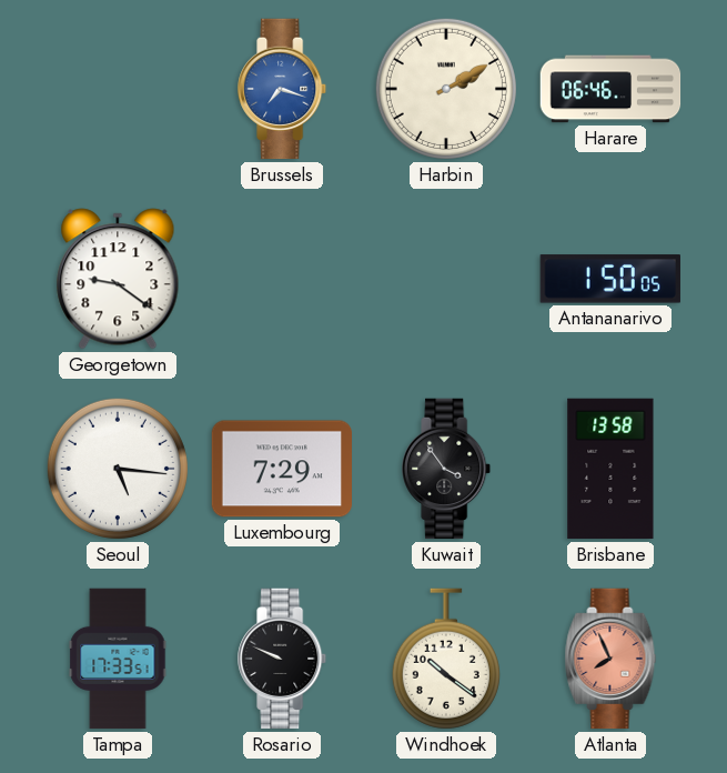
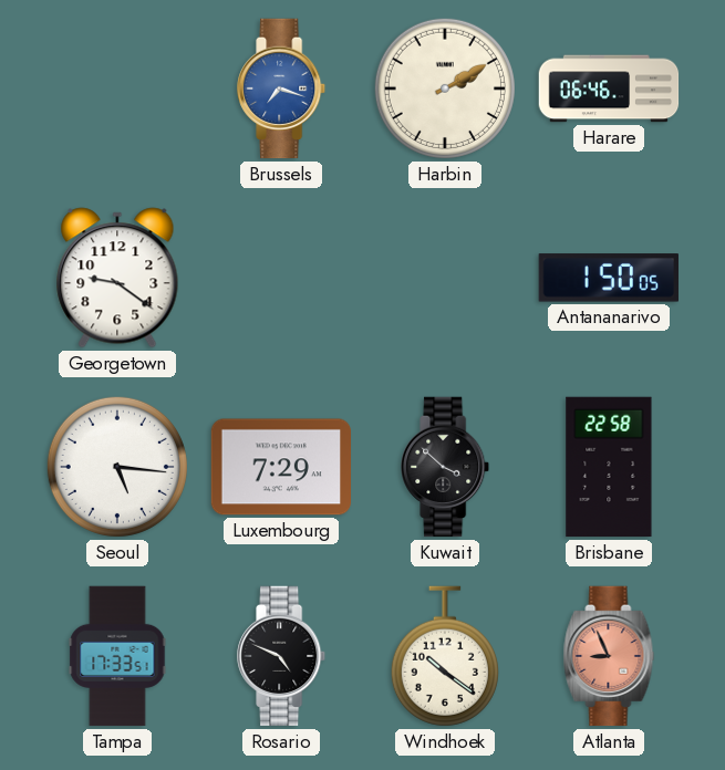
Kuwait: 3:54 -> 3:52 (446, 467)
Brisbane: 13:58 -> 22:58 (609, 467)
Rosario: 9:49 -> 4:49 (282, 656)
Atlanta: 7:56 -> 8:56 (609, 656)
